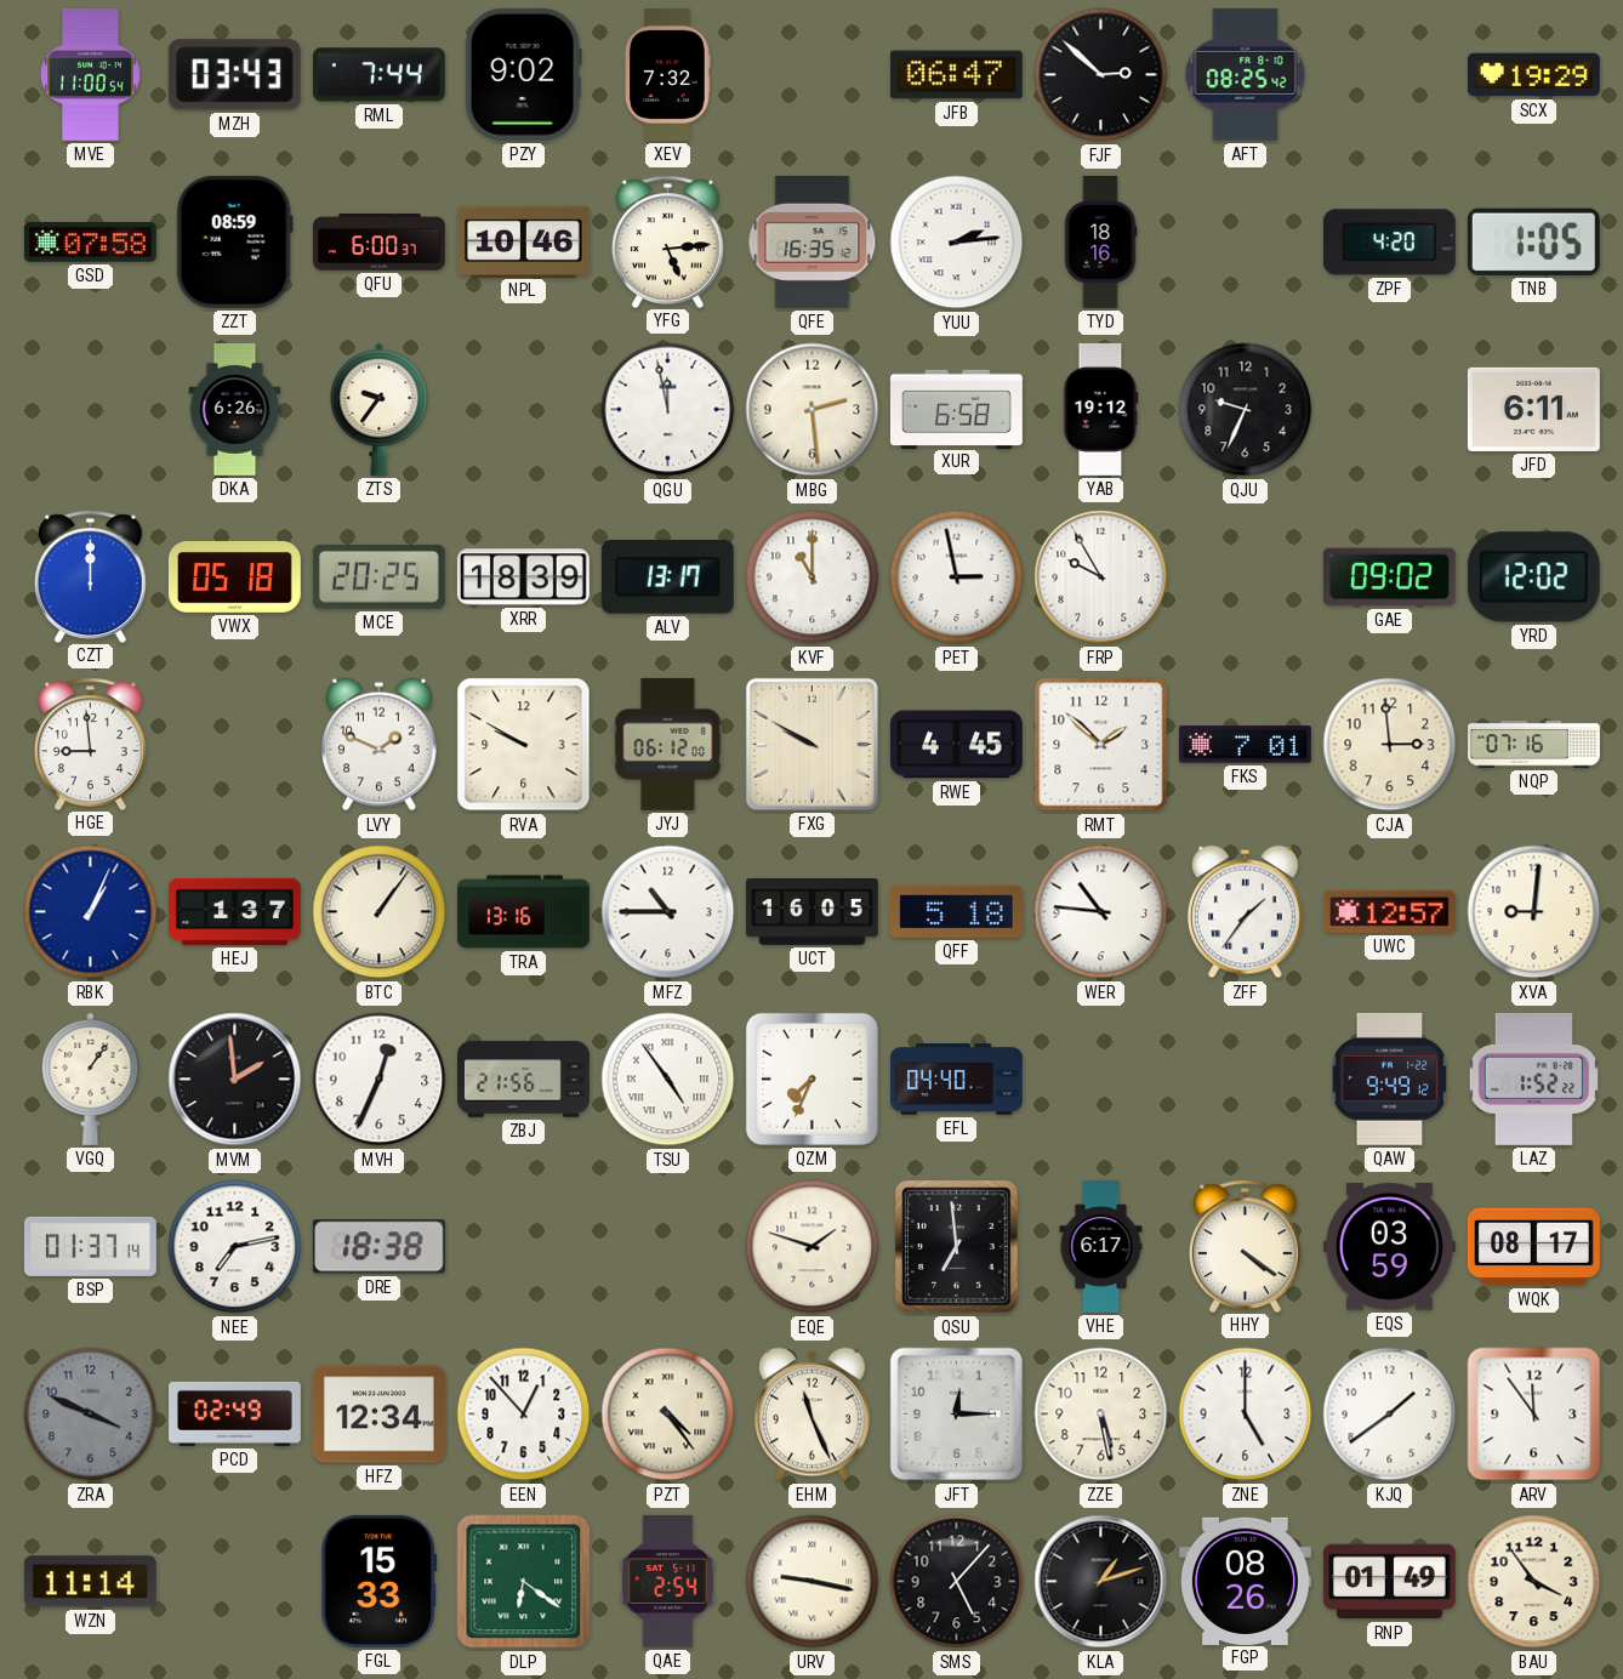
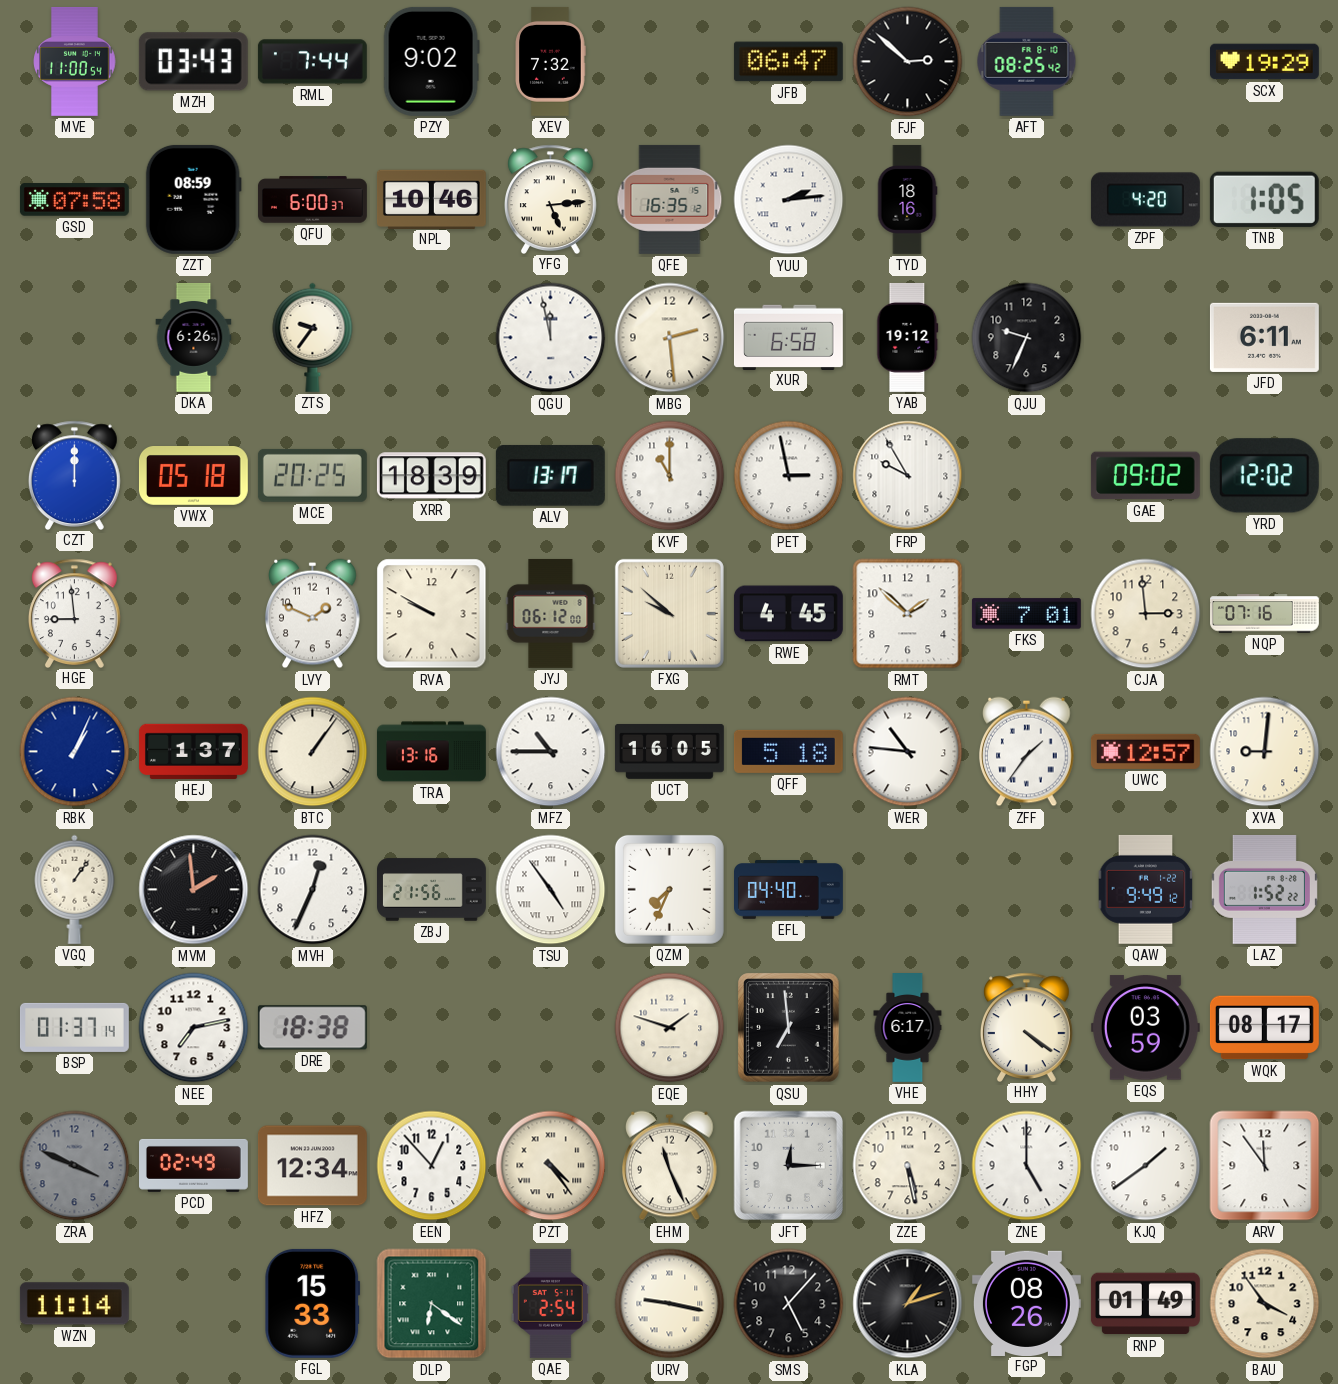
FXG: 9:50 -> 9:52 (669, 613)
